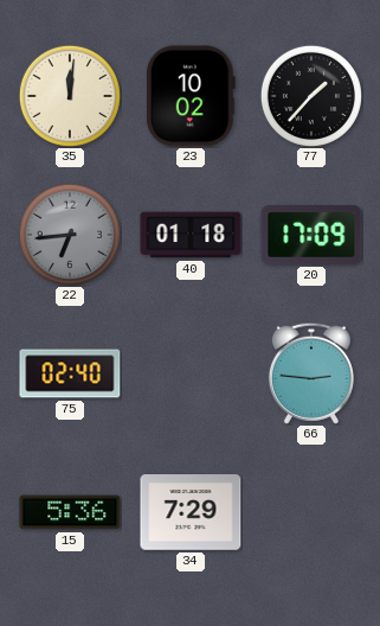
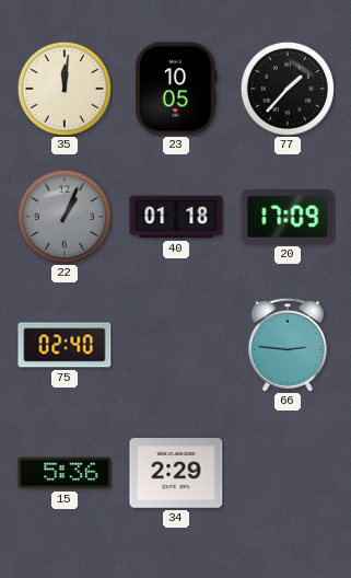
23: 10:02 -> 10:05 (176, 89)
22: 6:44 -> 1:04 (65, 217)
34: 7:29 -> 2:29 (176, 473)
